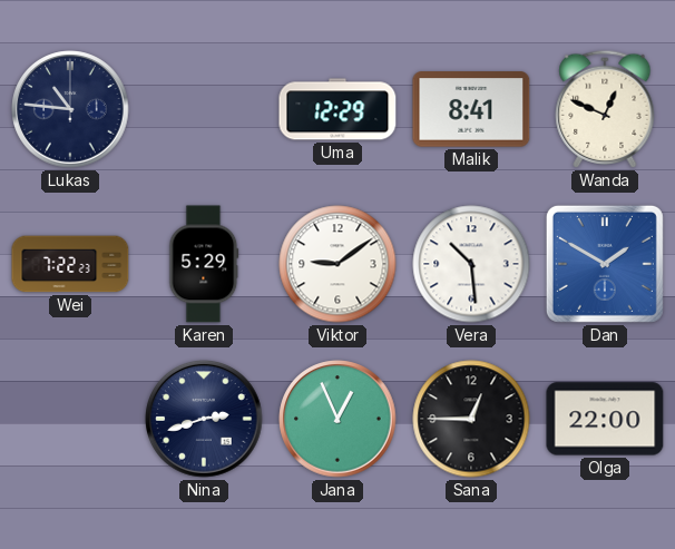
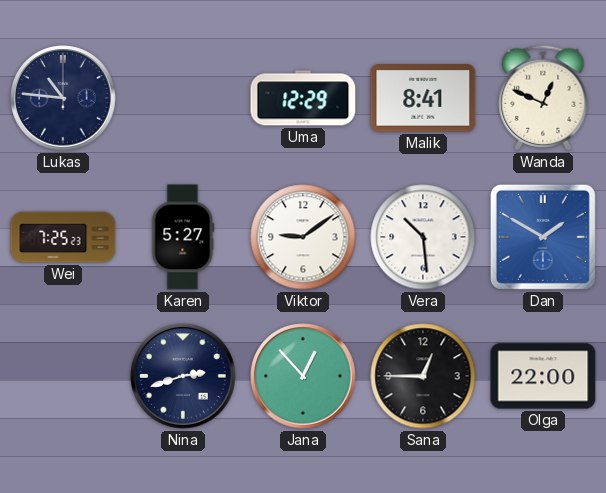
Wei: 7:22 -> 7:25 (63, 237)
Karen: 5:29 -> 5:27 (183, 237)
Jana: 12:56 -> 12:53 (303, 376)
